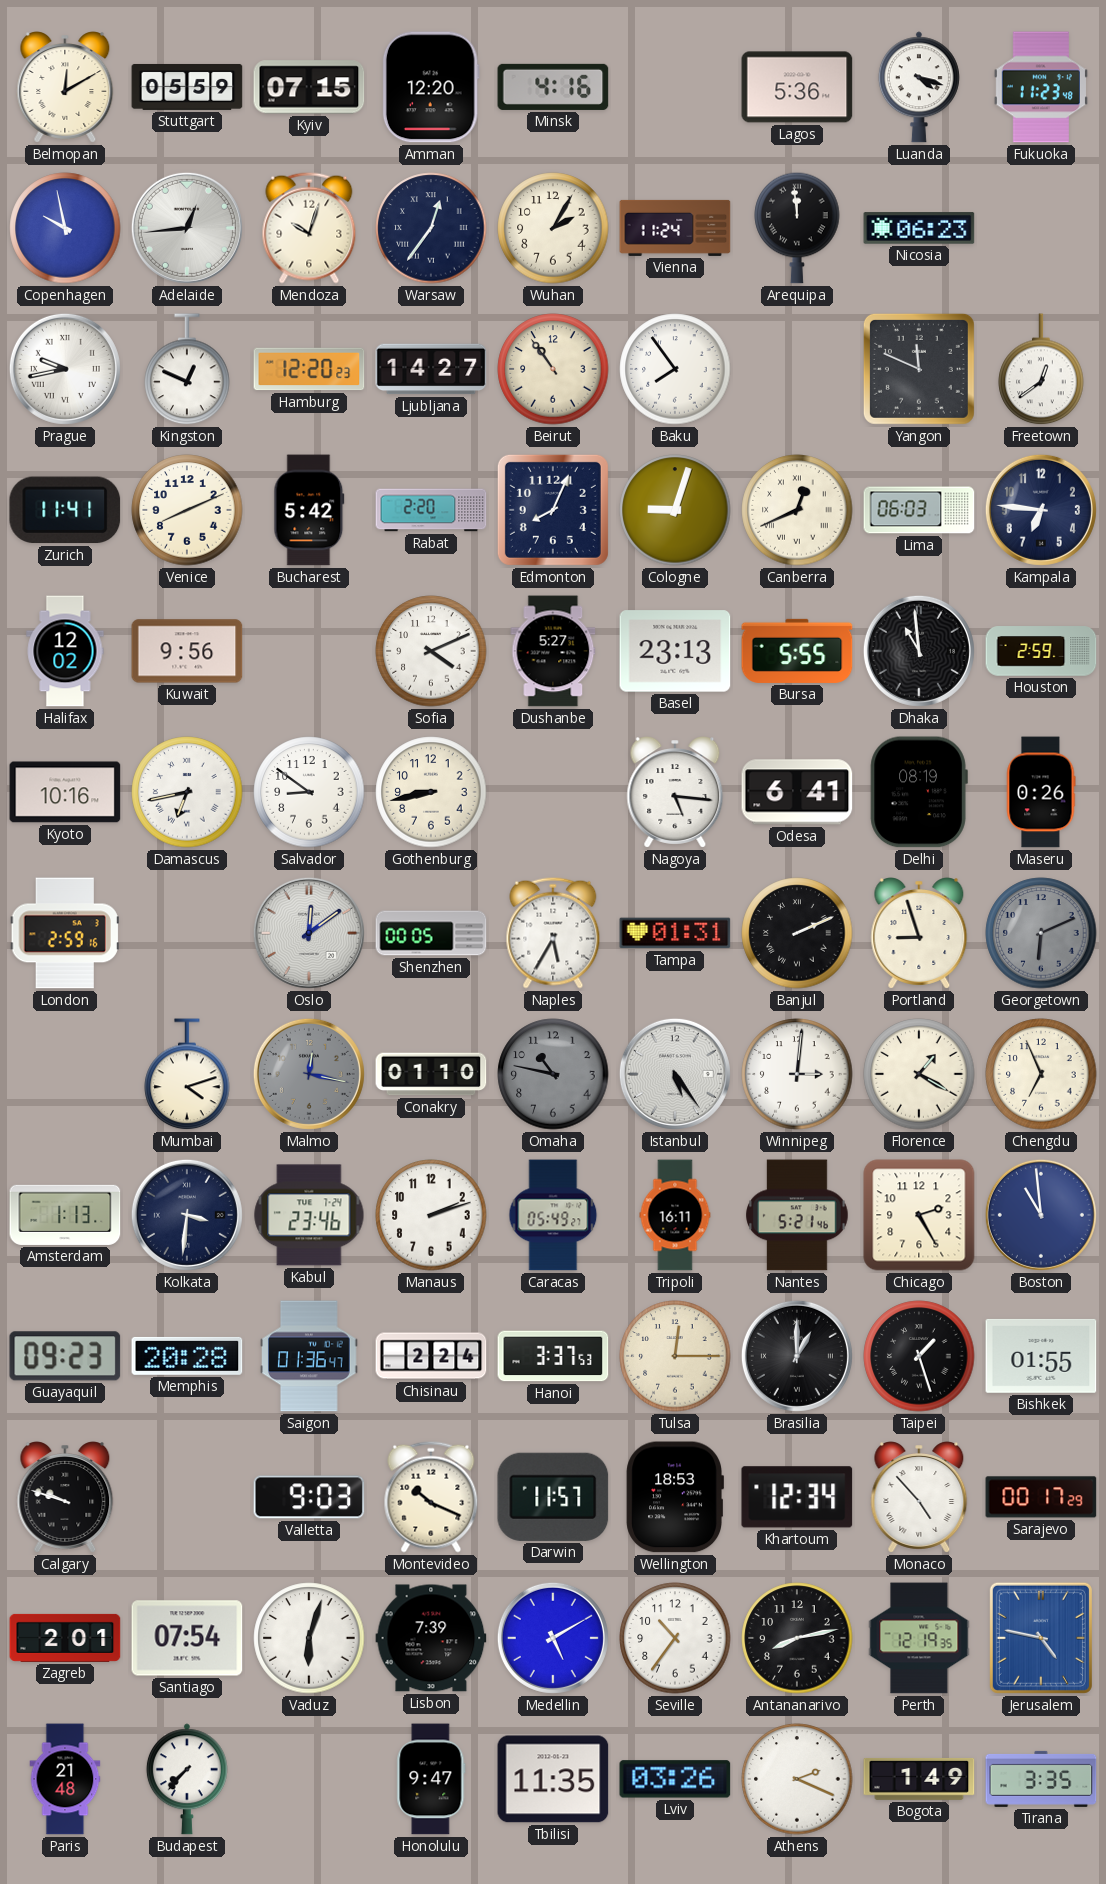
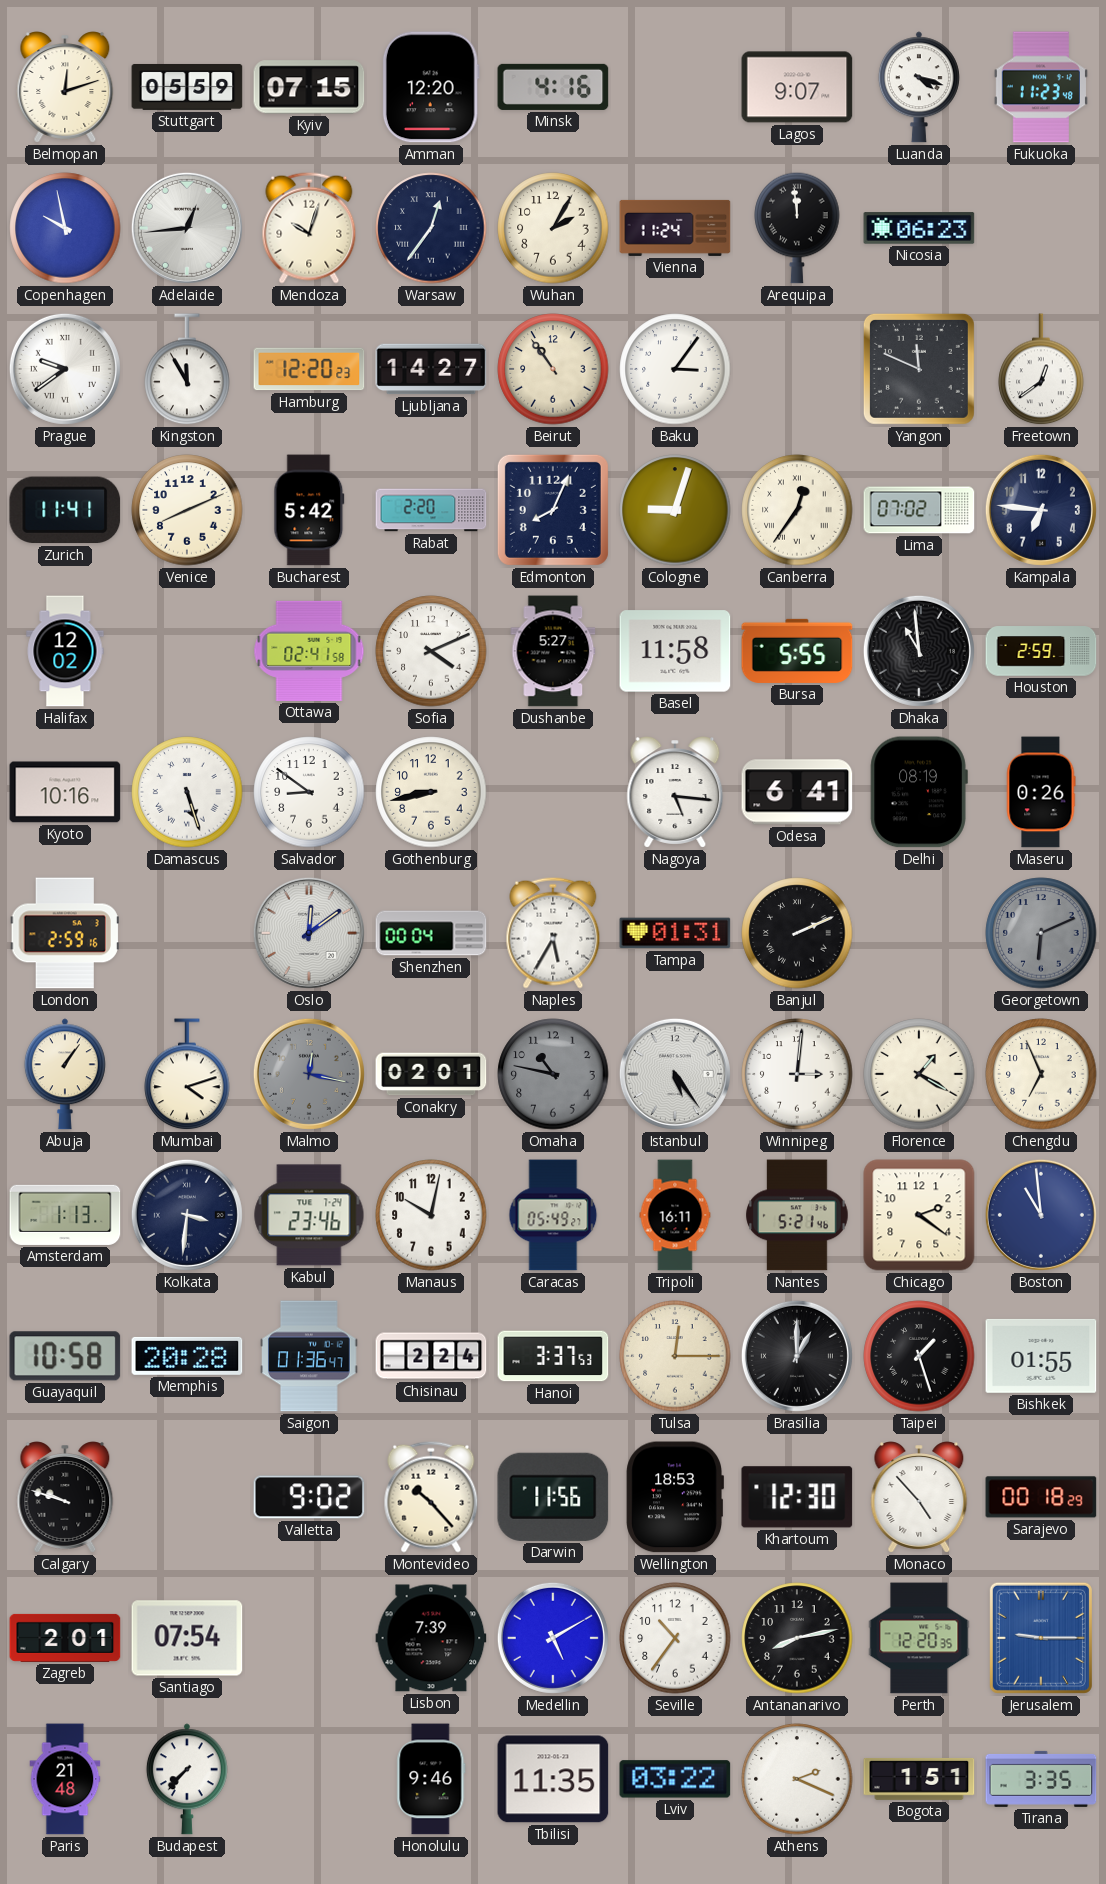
Belmopan: 12:10 -> 12:12 (65, 87)
Lagos: 5:36 -> 9:07 (797, 87)
Prague: 9:43 -> 9:39 (65, 369)
Kingston: 12:49 -> 11:55 (187, 370)
Baku: 7:54 -> 3:06 (675, 369)
Canberra: 12:41 -> 12:36 (797, 510)
Lima: 06:03 -> 07:02 (919, 510)
Kuwait: 9:56 -> none (187, 651)
Ottawa: none -> 02:41 (309, 651)
Basel: 23:13 -> 11:58 (675, 651)
Damascus: 6:43 -> 5:27 (187, 792)
Shenzhen: 00:05 -> 00:04 (431, 933)
Portland: 8:57 -> none (919, 933)
Abuja: none -> 1:06 (65, 1074)
Conakry: 01:10 -> 02:01 (431, 1074)
Manaus: 2:12 -> 10:02 (431, 1215)
Chicago: 2:25 -> 2:21 (919, 1215)
Guayaquil: 09:23 -> 10:58 (65, 1356)
Valletta: 9:03 -> 9:02 (309, 1497)
Montevideo: 10:19 -> 10:23 (431, 1497)
Darwin: 11:57 -> 11:56 (553, 1497)
Khartoum: 12:34 -> 12:30 (797, 1497)
Sarajevo: 00:17 -> 00:18 (1041, 1497)
Vaduz: 6:03 -> none (309, 1638)
Perth: 12:19 -> 12:20 (919, 1638)
Jerusalem: 4:47 -> 9:15 (1041, 1638)
Honolulu: 9:47 -> 9:46 (431, 1779)
Lviv: 03:26 -> 03:22 (675, 1779)
Bogota: 1:49 -> 1:51 (919, 1779)
